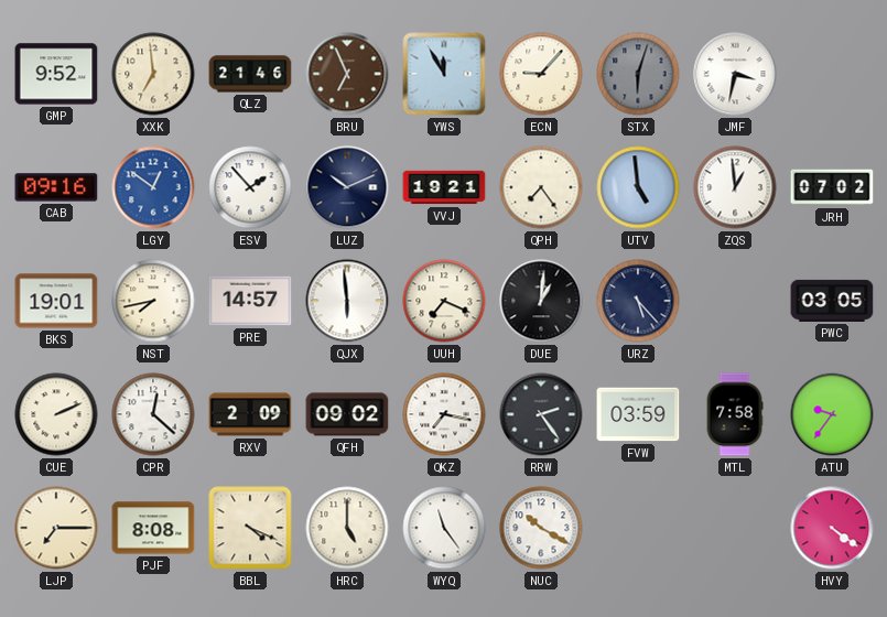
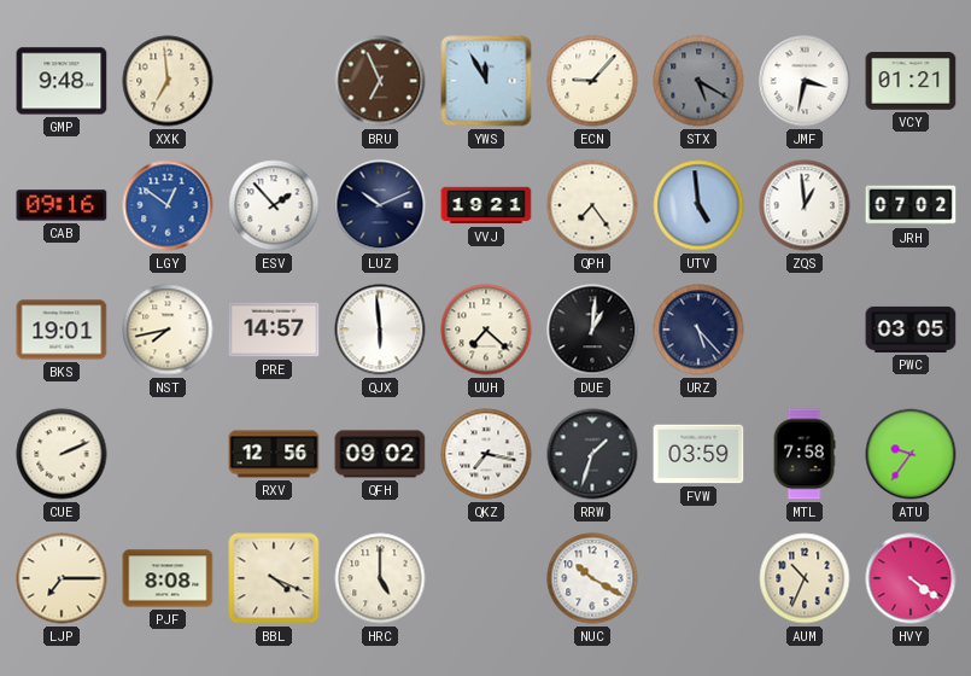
GMP: 9:52 -> 9:48 (62, 81)
QLZ: 21:46 -> none (250, 74)
STX: 6:03 -> 5:20 (698, 81)
VCY: none -> 01:21 (911, 82)
UUH: 7:19 -> 7:22 (486, 330)
CPR: 12:22 -> none (153, 414)
RXV: 2:09 -> 12:56 (274, 454)
RRW: 2:24 -> 1:33 (592, 454)
WYQ: 11:24 -> none (444, 528)
AUM: none -> 10:34 (805, 578)
